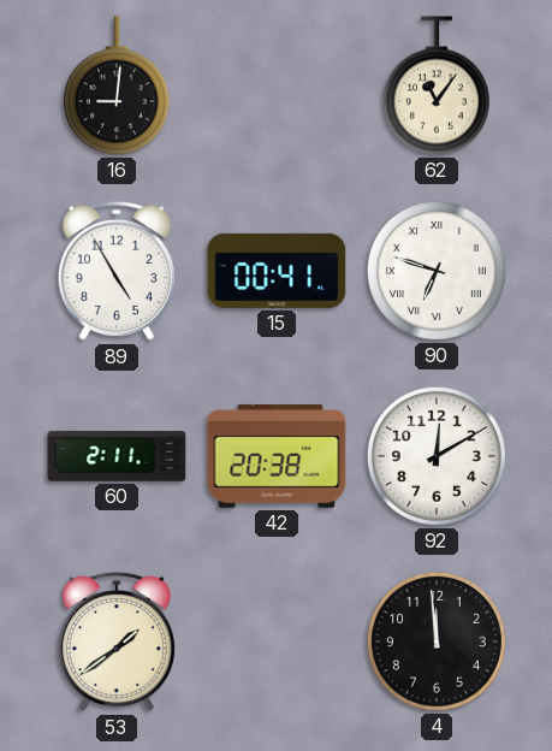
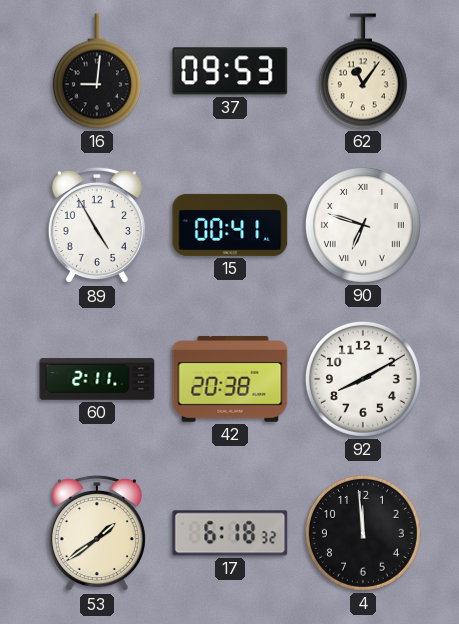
37: none -> 09:53 (230, 71)
92: 12:10 -> 8:10 (363, 379)
17: none -> 6:18 (230, 533)
